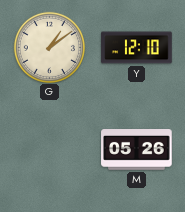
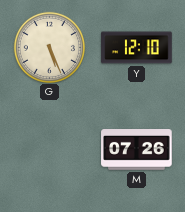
G: 1:09 -> 5:26 (49, 47)
M: 05:26 -> 07:26 (137, 150)
